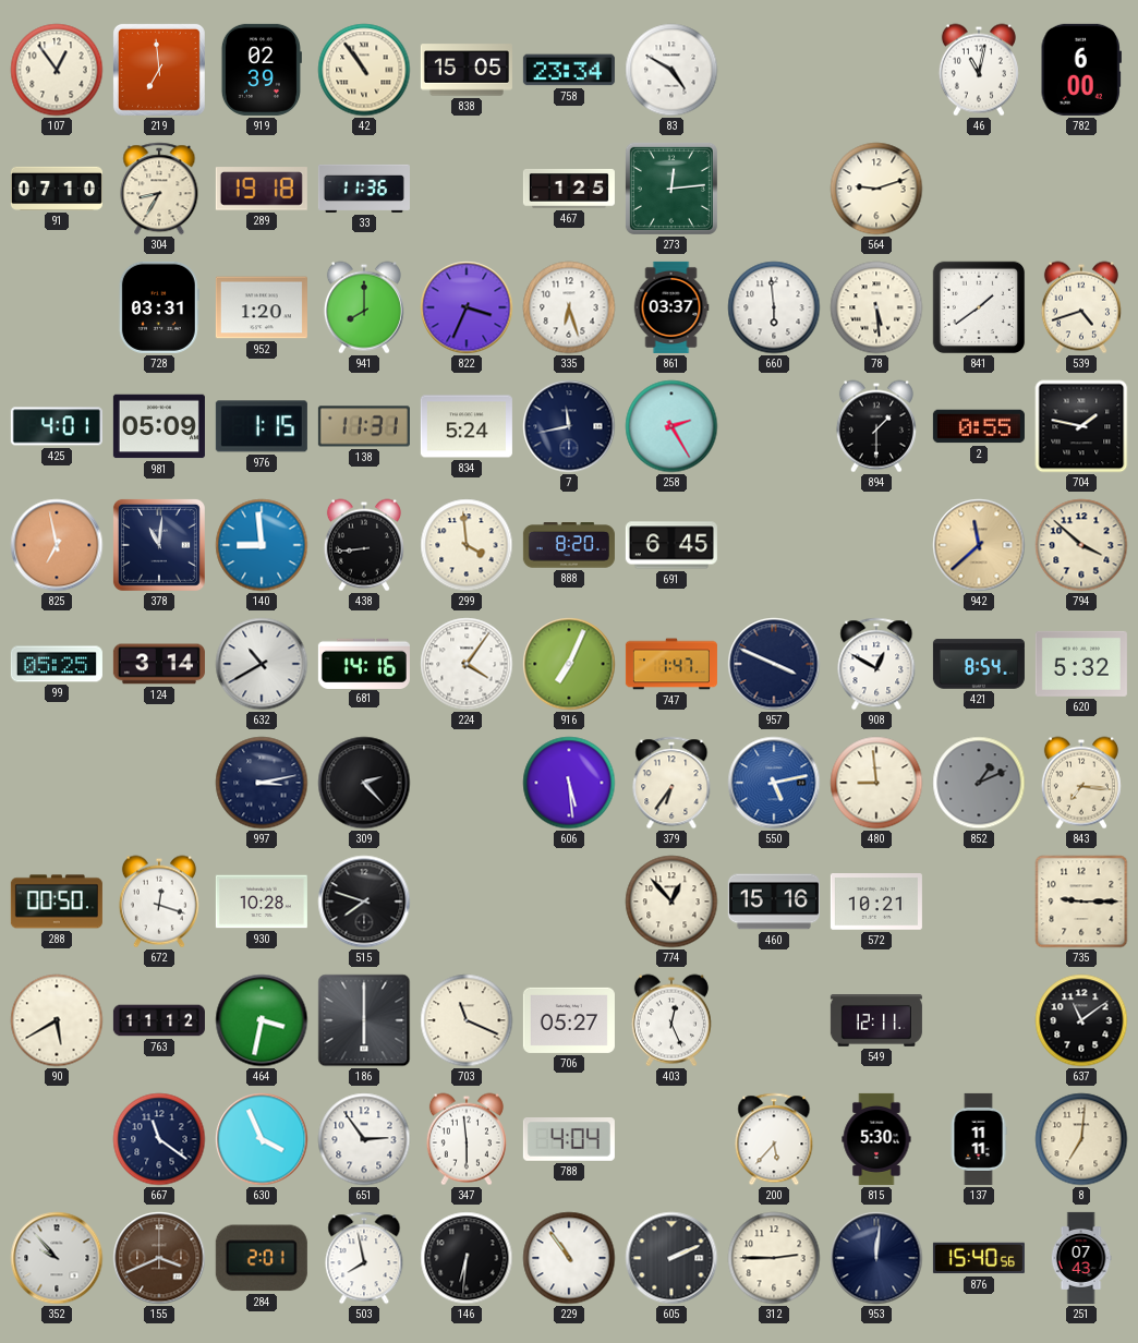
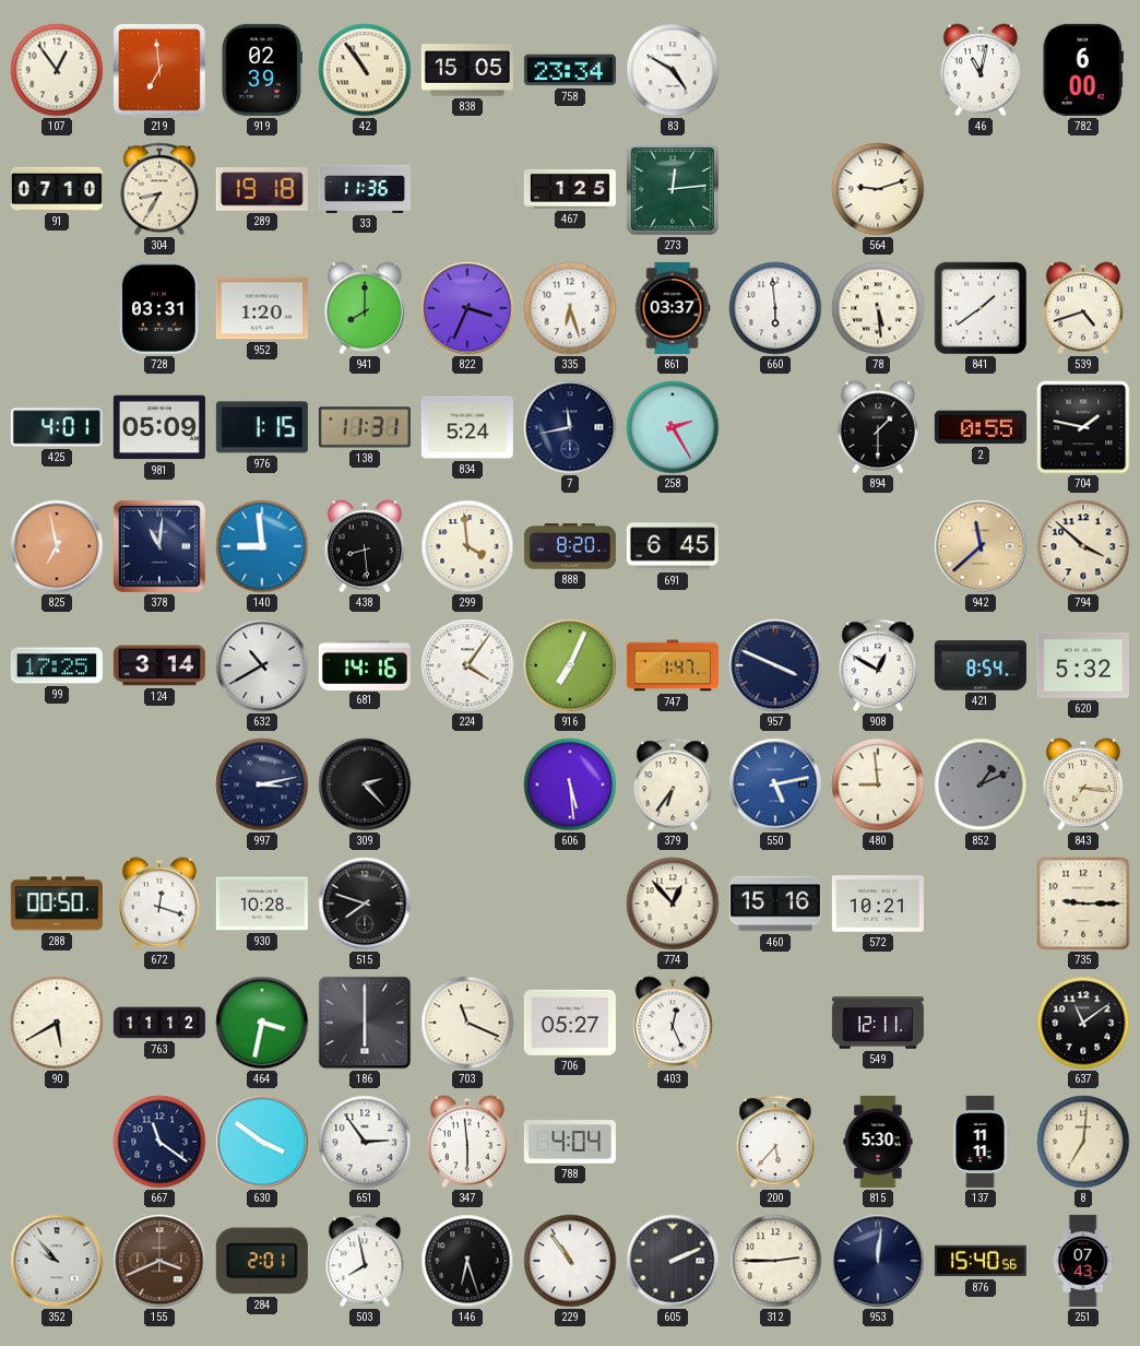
438: 8:44 -> 8:29 (365, 546)
99: 05:25 -> 17:25 (57, 665)
630: 3:56 -> 3:51 (262, 1142)
146: 6:31 -> 6:27 (467, 1261)
